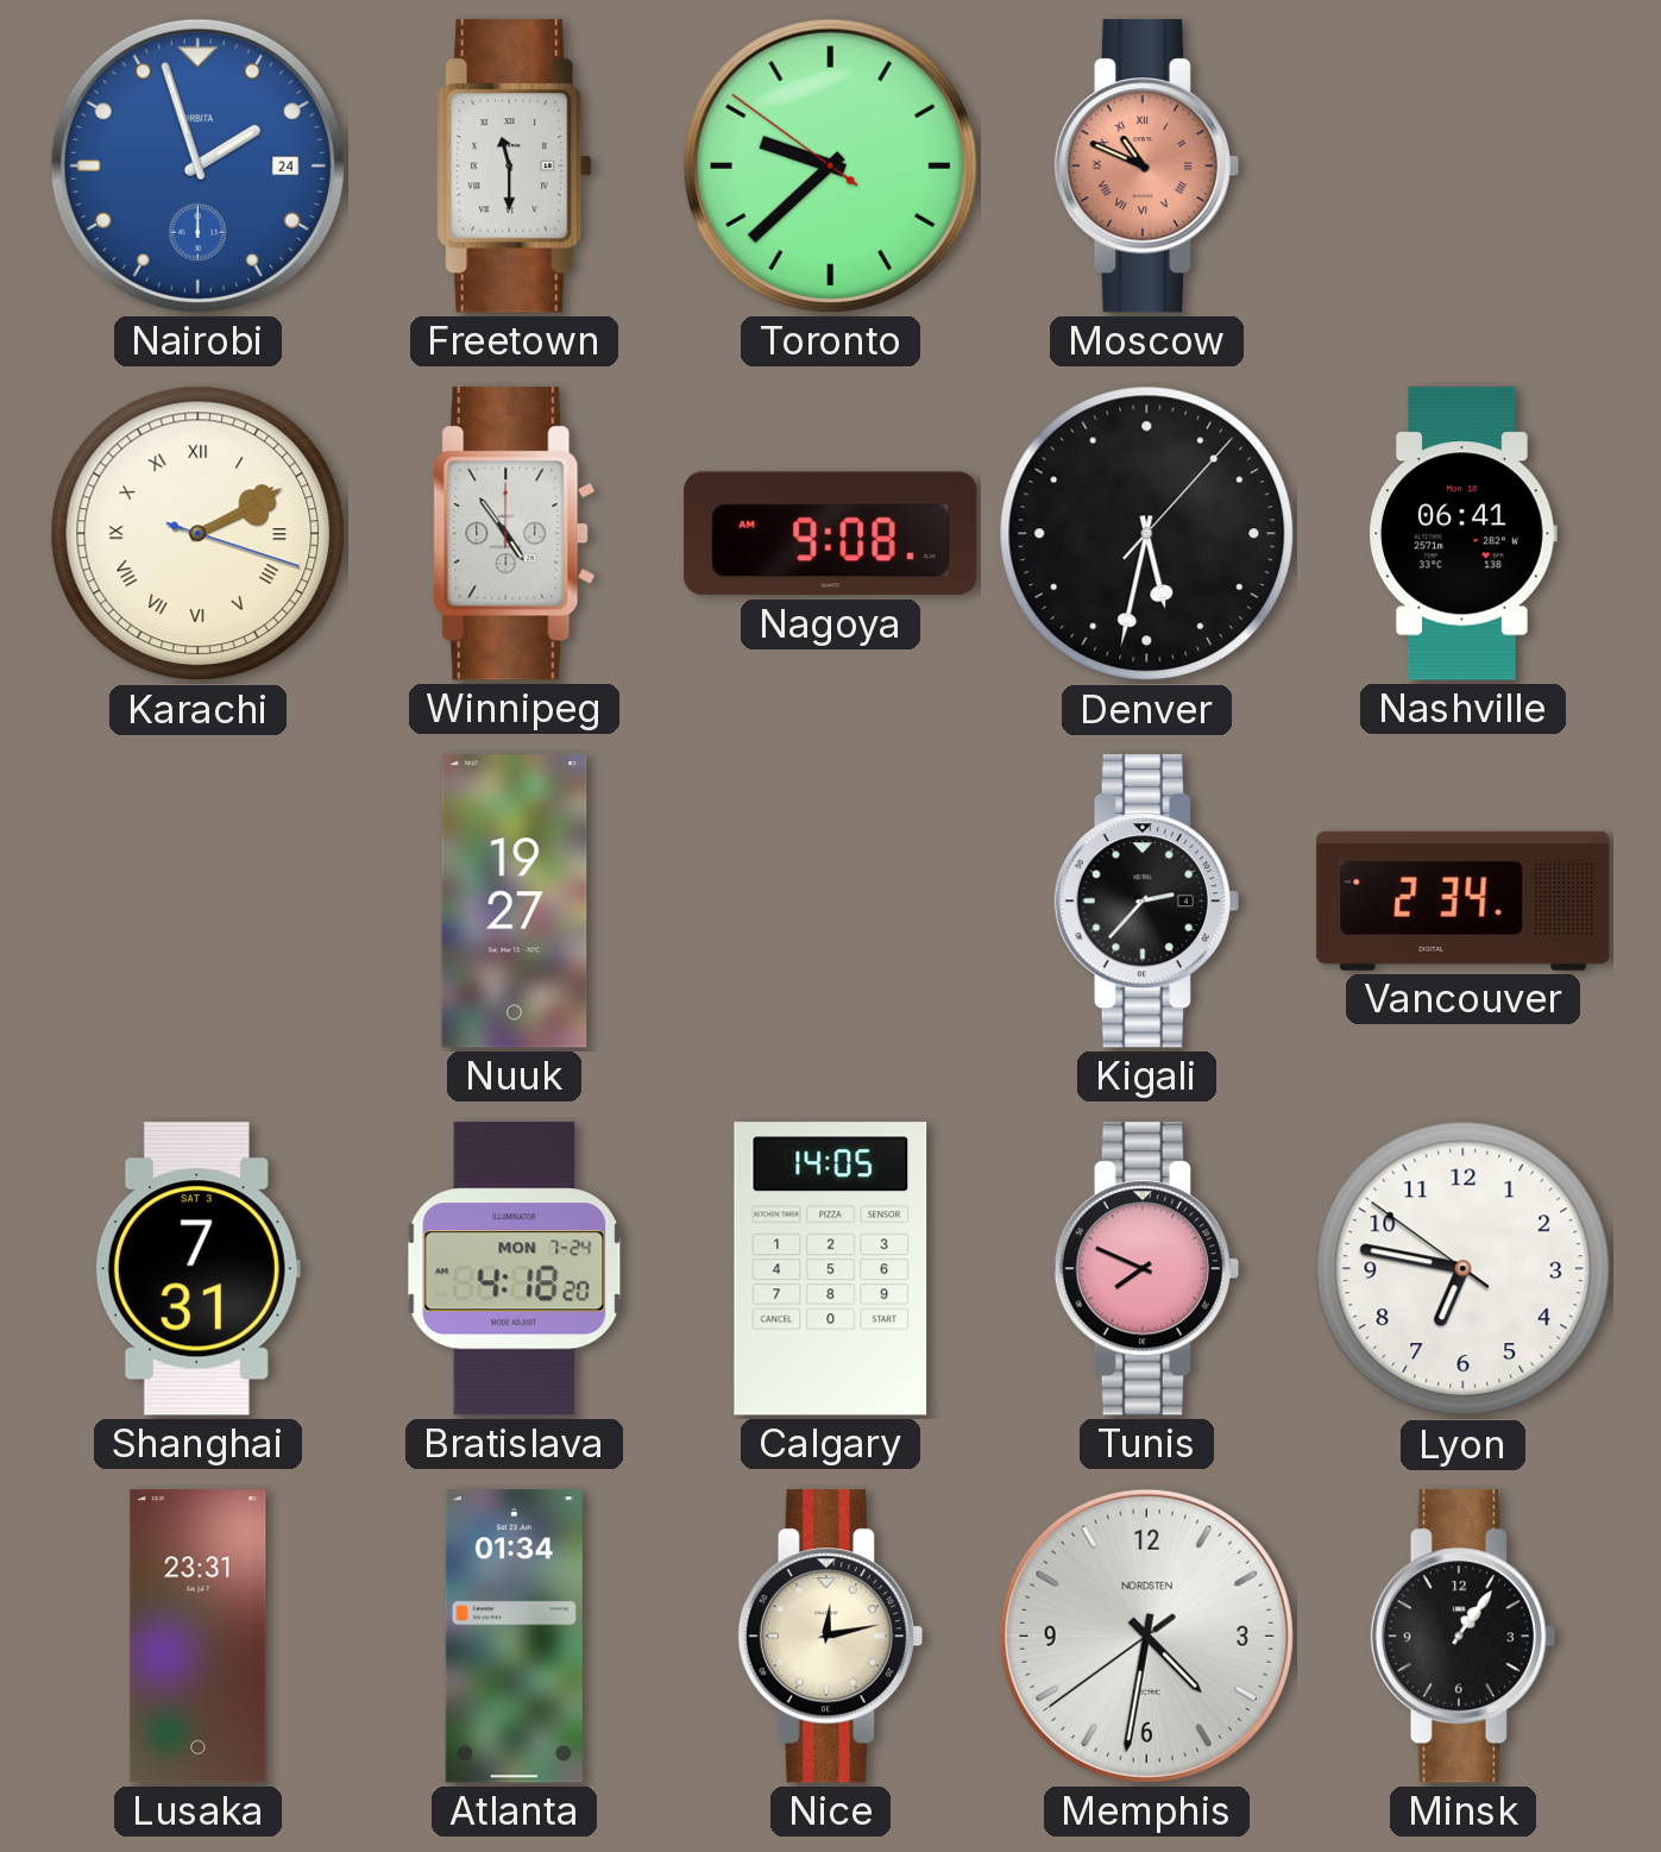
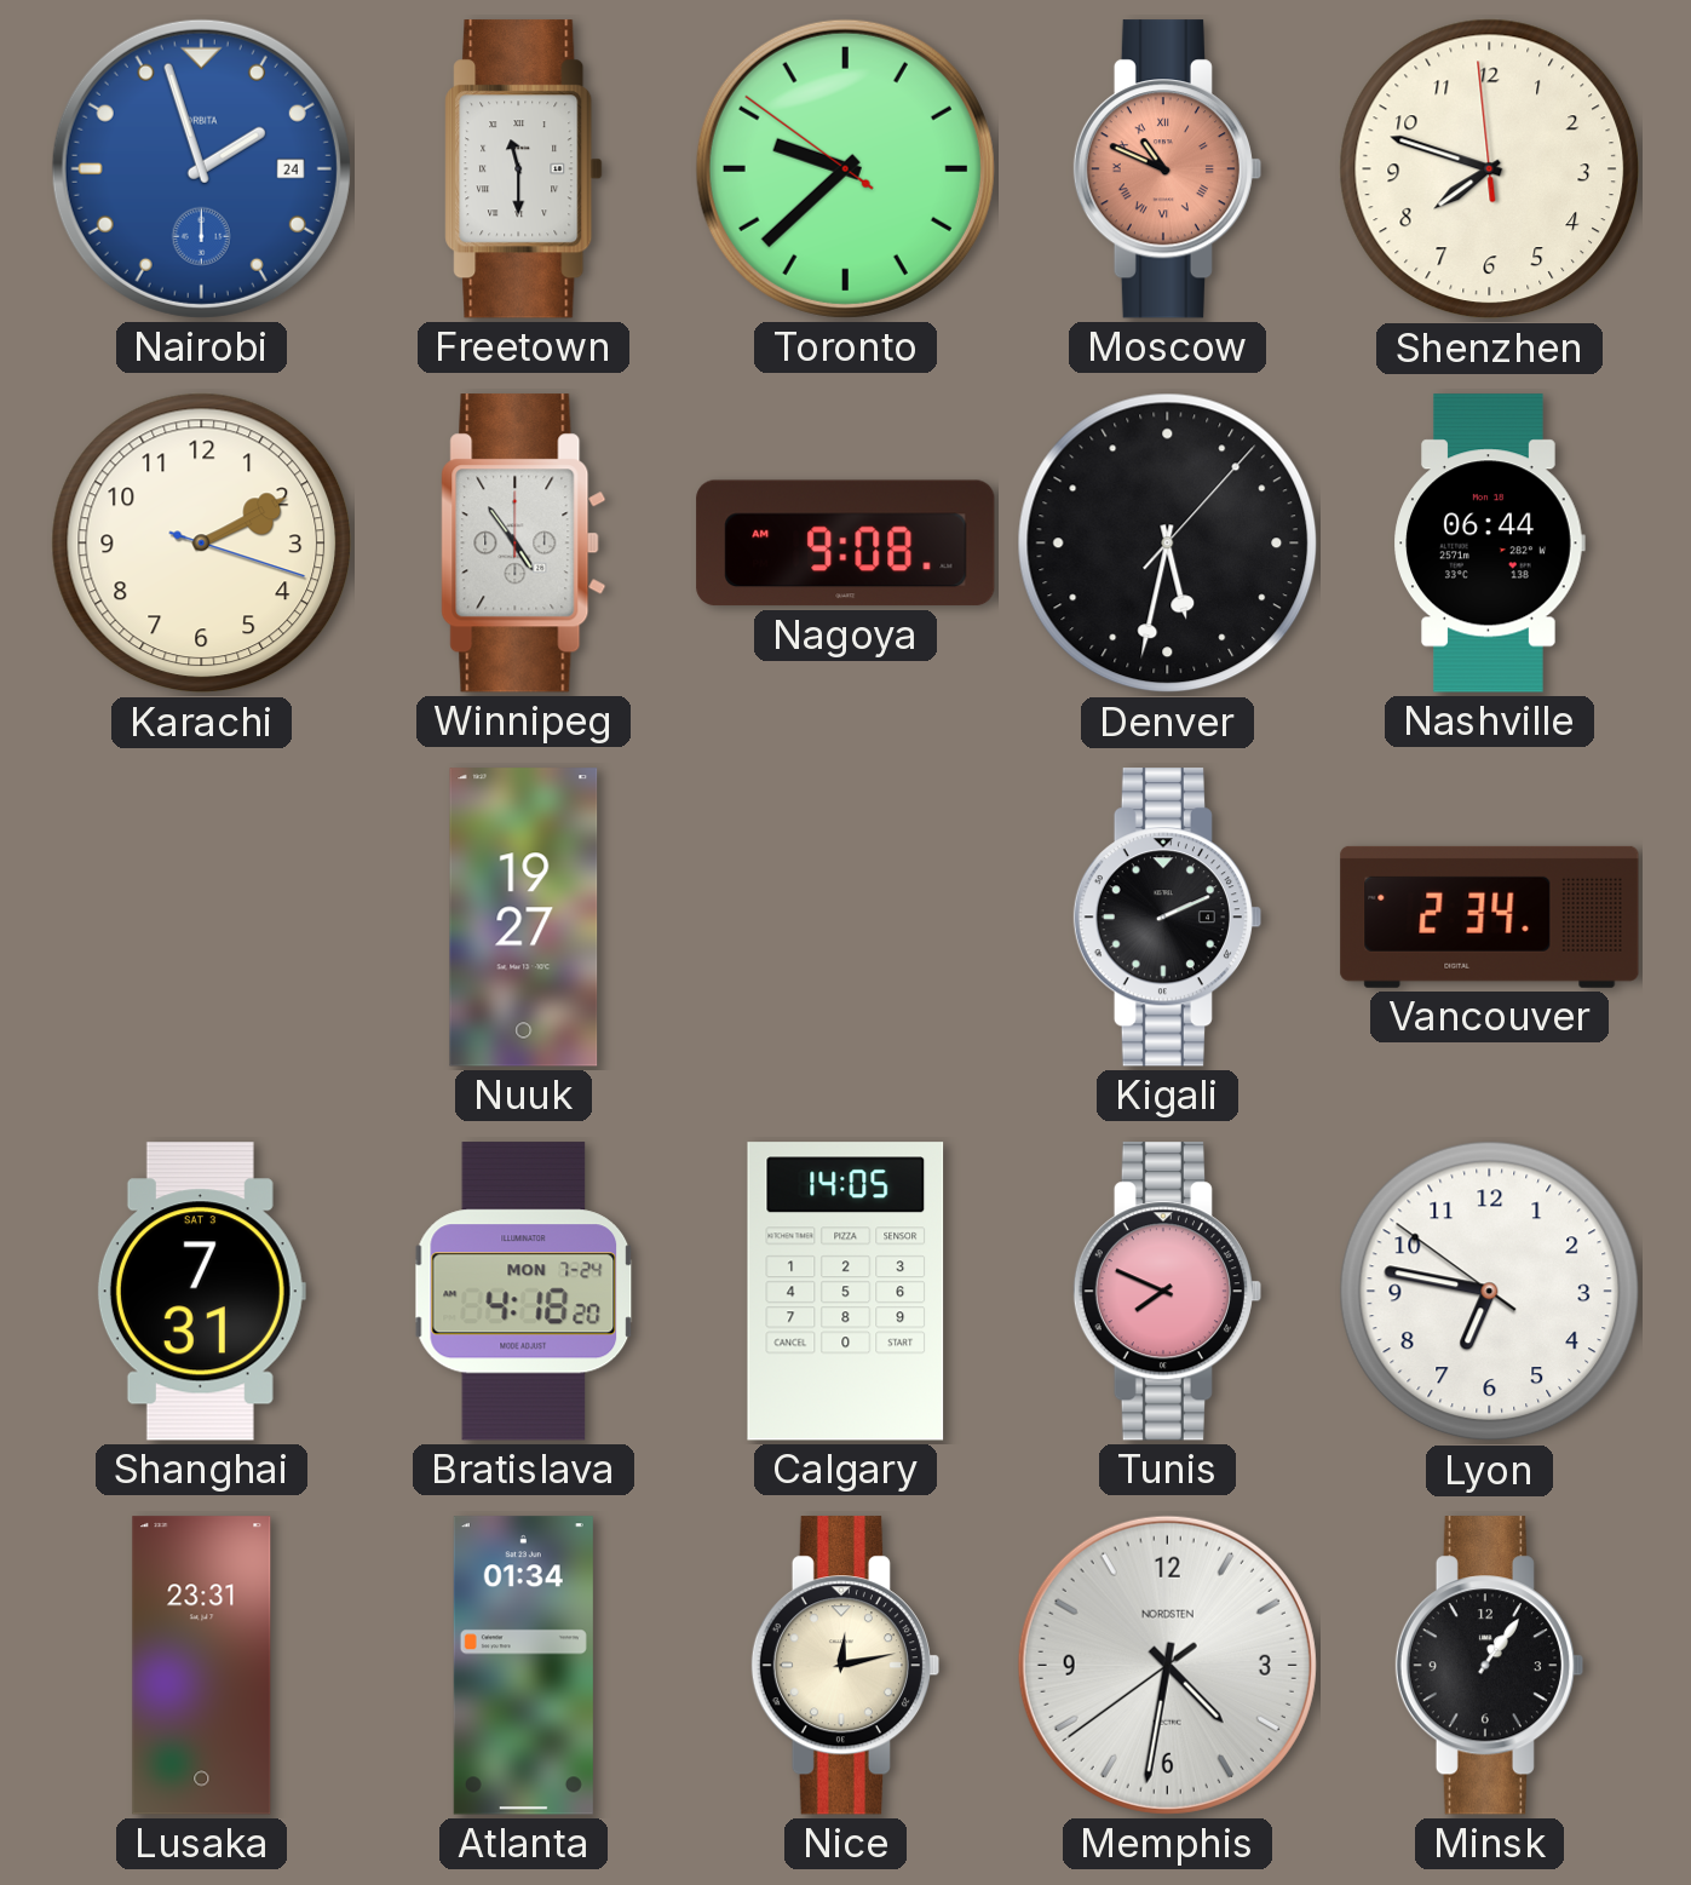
Shenzhen: none -> 7:47 (1490, 169)
Karachi numerals: Roman -> Arabic (202, 544)
Nashville: 06:41 -> 06:44 (1489, 544)
Kigali: 2:37 -> 2:11 (1167, 918)
